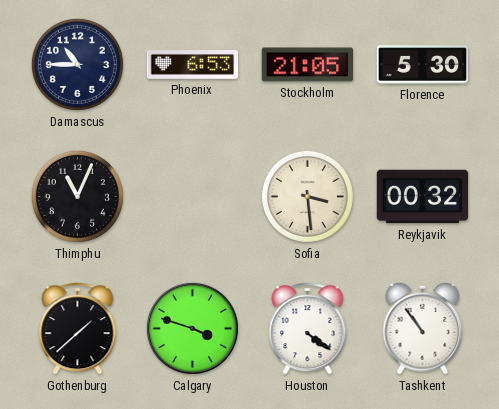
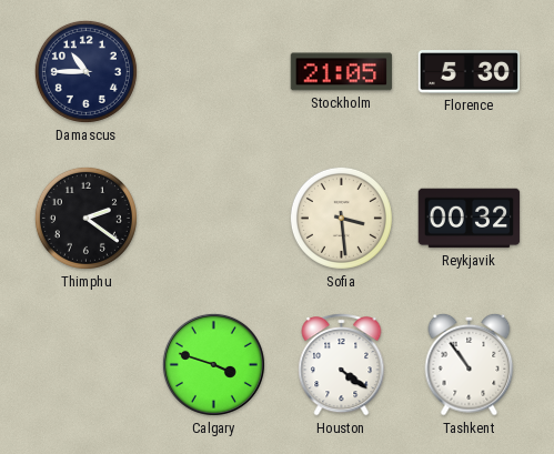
Phoenix: 6:53 -> none (193, 65)
Thimphu: 11:04 -> 2:21 (85, 218)
Gothenburg: 1:38 -> none (78, 329)
